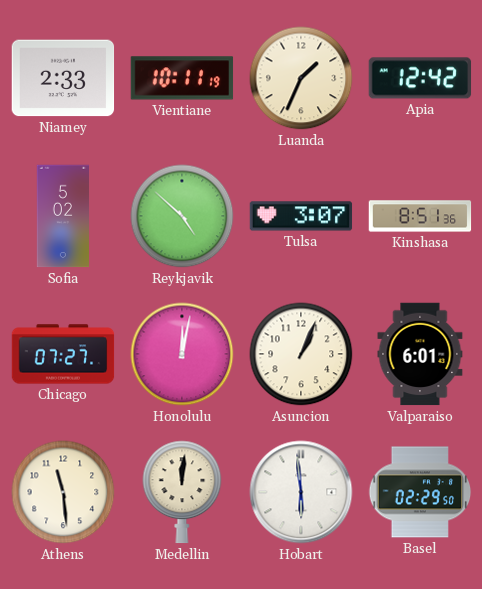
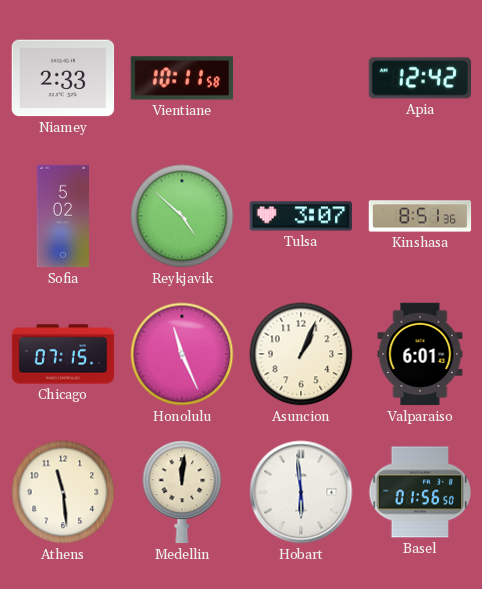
Vientiane: 10:11:19 -> 10:11:58 (182, 78)
Luanda: 1:34 -> none (301, 78)
Chicago: 07:27 -> 07:15 (63, 354)
Honolulu: 12:02 -> 11:26 (182, 354)
Basel: 02:29 -> 01:56 (420, 492)
